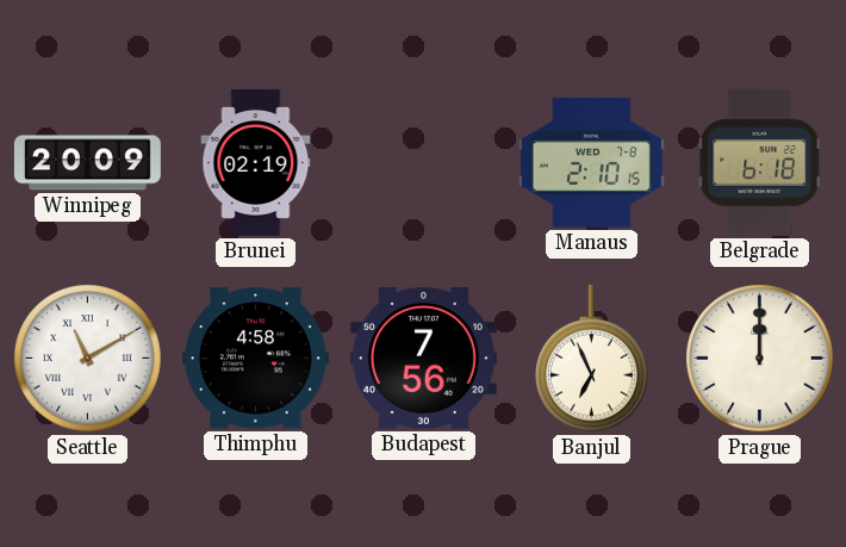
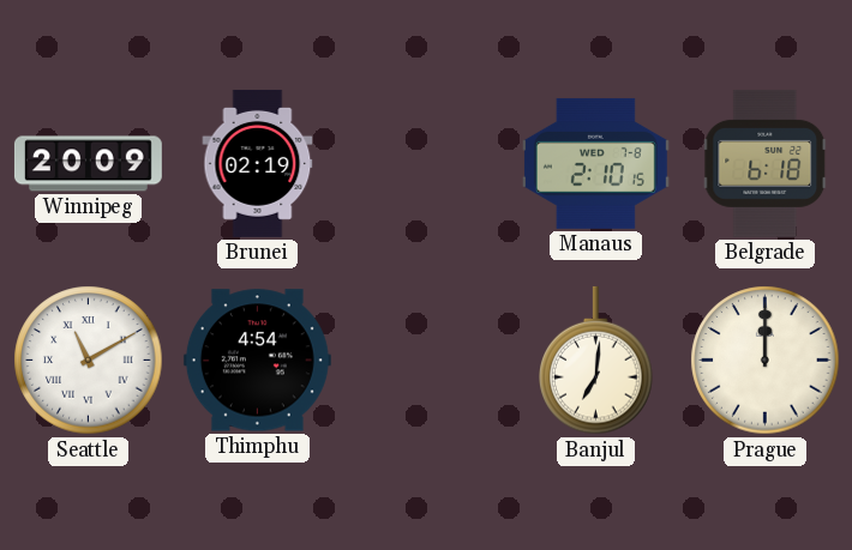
Thimphu: 4:58 -> 4:54 (257, 361)
Budapest: 7:56 -> none (423, 358)
Banjul: 6:56 -> 7:01 (596, 361)
